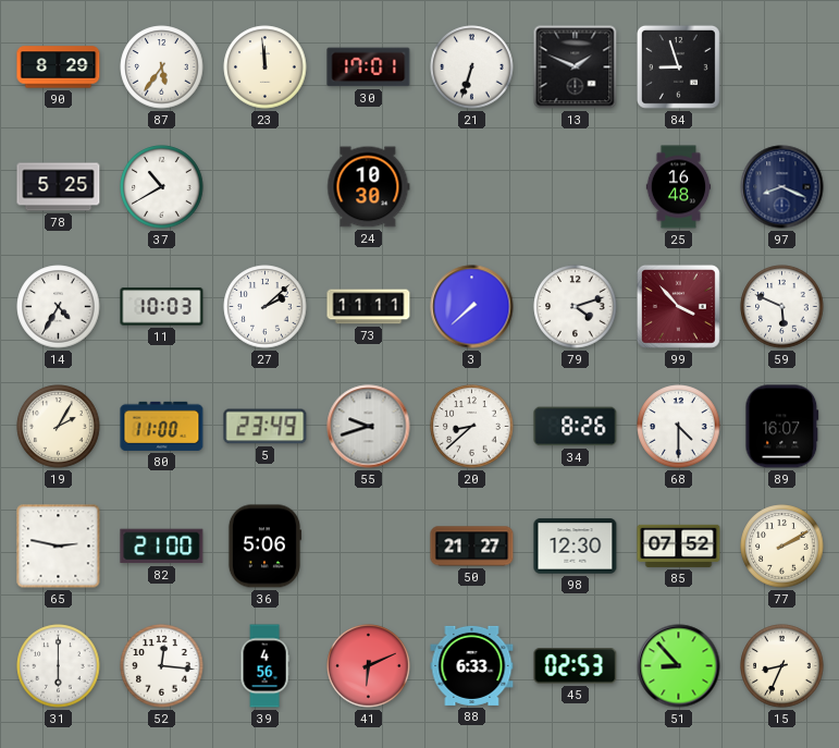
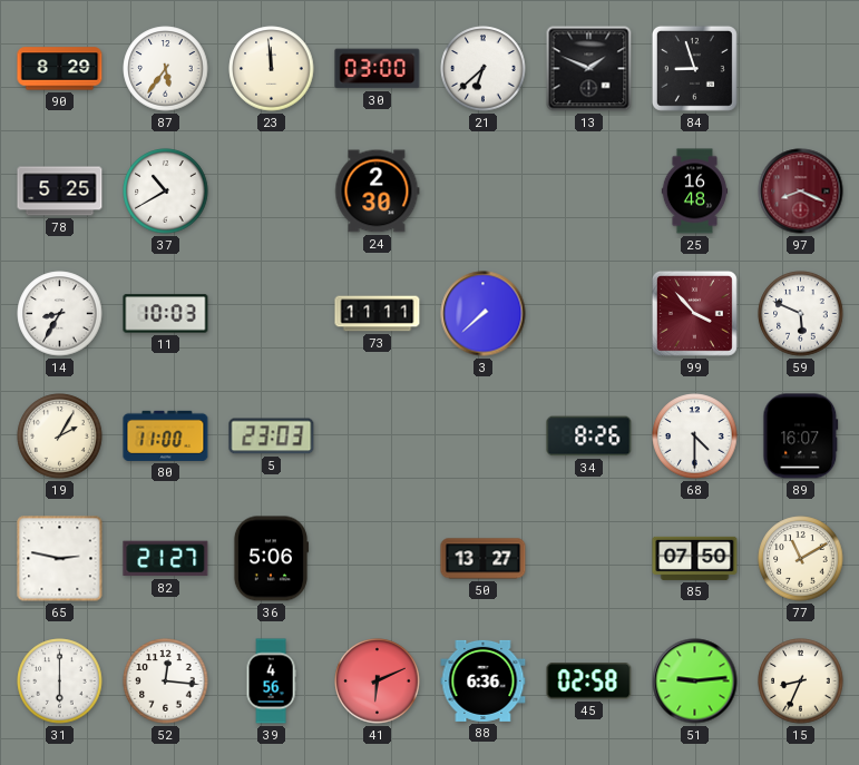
30: 17:01 -> 03:00 (378, 69)
21: 6:33 -> 6:38 (484, 69)
24: 10:30 -> 2:30 (378, 192)
97 dial: navy -> burgundy (801, 192)
14: 4:35 -> 8:35 (60, 314)
27: 2:08 -> none (266, 307)
79: 4:12 -> none (576, 307)
5: 23:49 -> 23:03 (272, 437)
55: 9:42 -> none (369, 427)
20: 8:38 -> none (472, 427)
82: 21:00 -> 21:27 (166, 559)
50: 21:27 -> 13:27 (484, 559)
98: 12:30 -> none (576, 547)
85: 07:52 -> 07:50 (695, 558)
77: 2:10 -> 11:10 (801, 559)
88: 6:33 -> 6:36 (484, 680)
45: 02:53 -> 02:58 (589, 681)
51: 8:53 -> 9:14 (695, 681)
